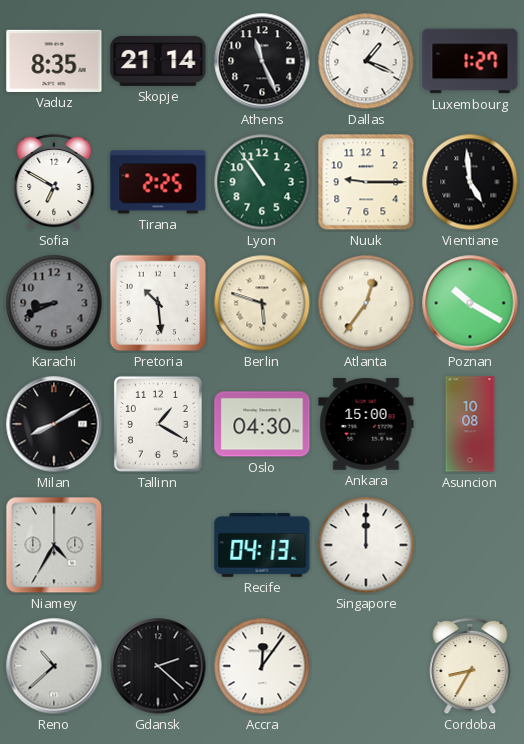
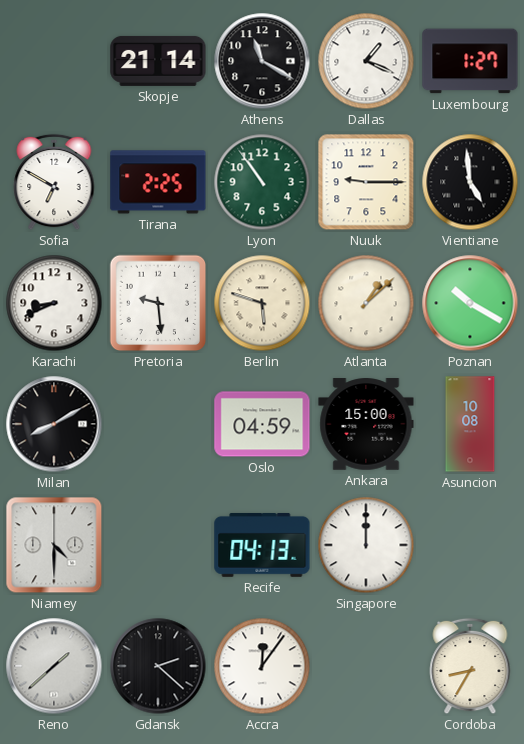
Vaduz: 8:35 -> none (54, 61)
Athens: 11:26 -> 11:20 (262, 61)
Karachi dial: grey -> white (54, 303)
Pretoria: 10:29 -> 9:29 (158, 303)
Atlanta: 12:36 -> 1:08 (366, 303)
Tallinn: 1:20 -> none (158, 424)
Oslo: 04:30 -> 04:59 (262, 424)
Niamey: 4:35 -> 4:30 (54, 545)
Reno: 10:38 -> 1:38 (54, 666)
